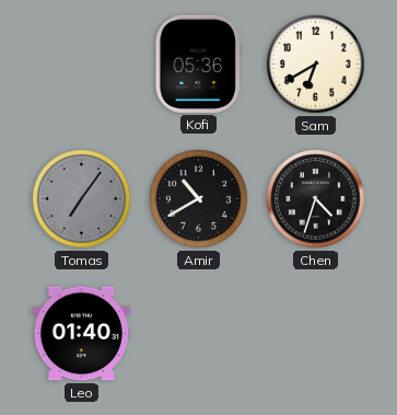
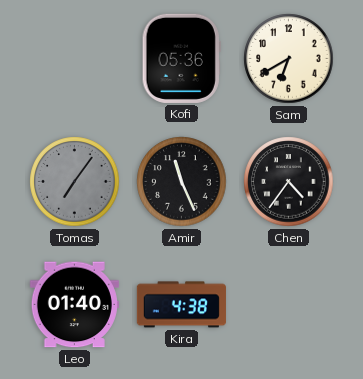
Amir: 10:40 -> 11:26 (182, 182)
Chen: 4:33 -> 4:36 (289, 182)
Kira: none -> 4:38 (181, 305)
